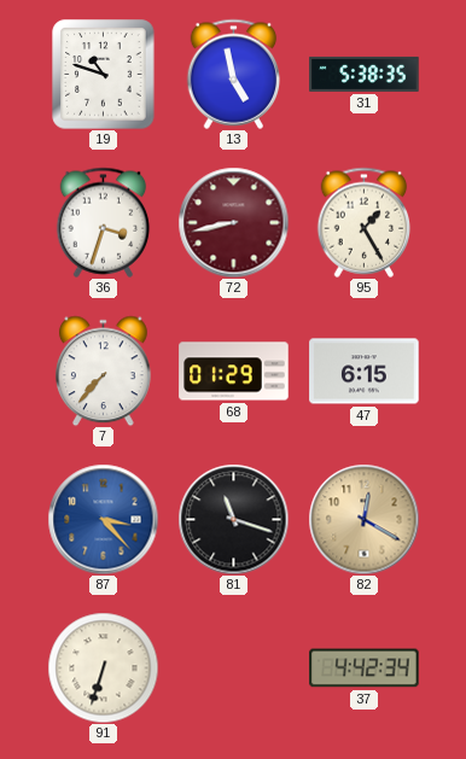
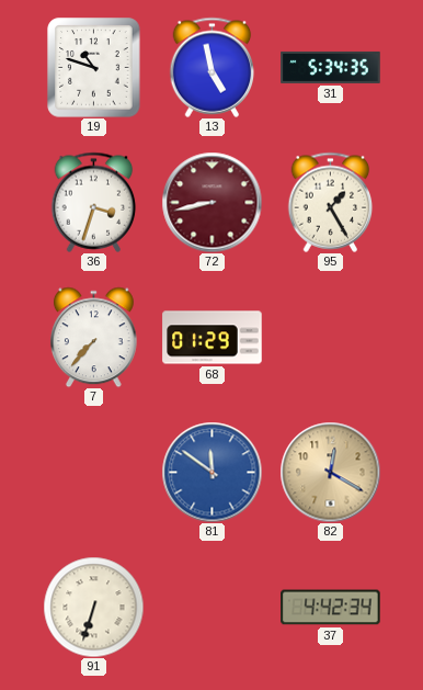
31: 5:38 -> 5:34 (331, 67)
47: 6:15 -> none (365, 372)
87: 3:23 -> none (103, 519)
81: 11:18 -> 11:51 (211, 472)
81 dial: black -> blue (211, 472)
